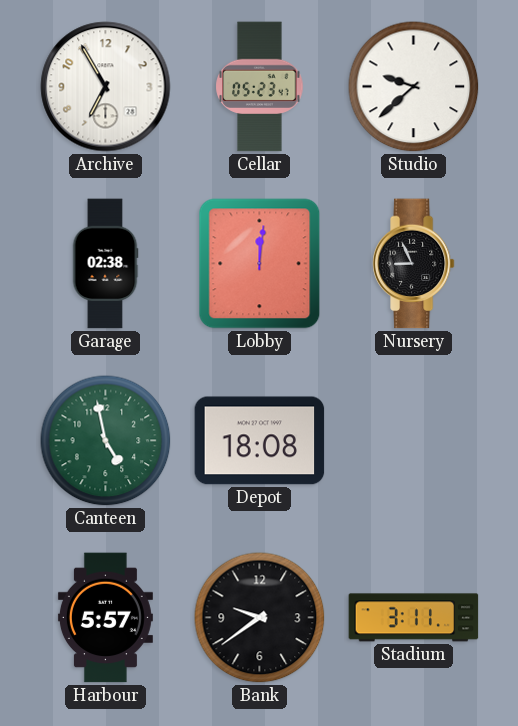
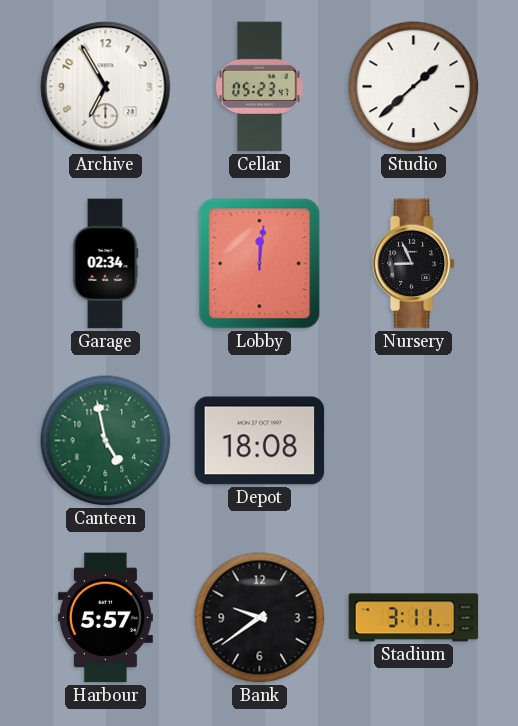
Studio: 9:38 -> 1:38 (414, 87)
Garage: 02:38 -> 02:34 (105, 264)
